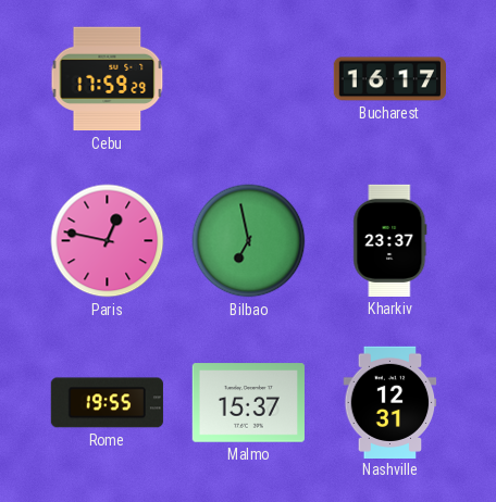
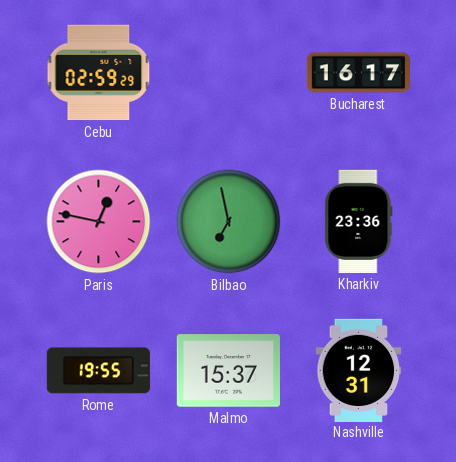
Cebu: 17:59 -> 02:59 (99, 73)
Kharkiv: 23:37 -> 23:36 (359, 221)
